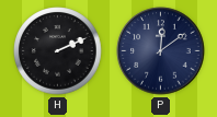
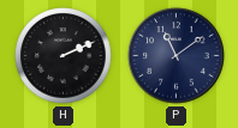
P: 12:09 -> 11:09 (177, 56)
